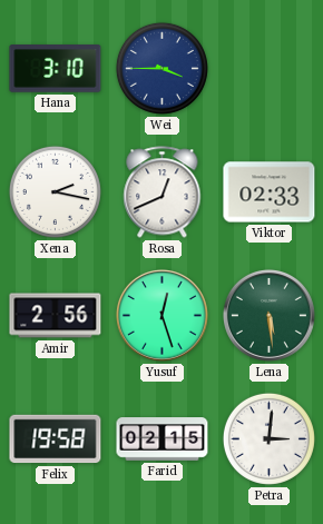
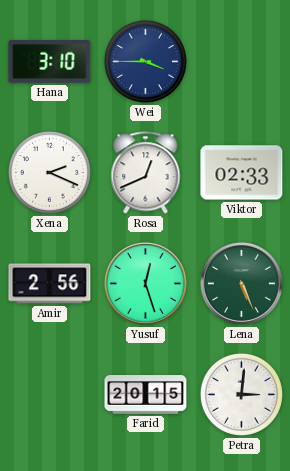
Xena: 2:17 -> 2:19 (49, 172)
Lena: 5:29 -> 5:26 (241, 283)
Felix: 19:58 -> none (56, 439)
Farid: 02:15 -> 20:15 (146, 395)
